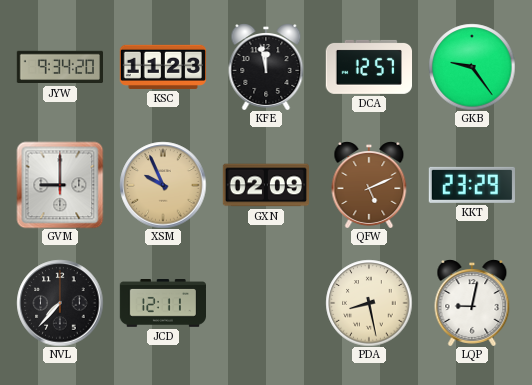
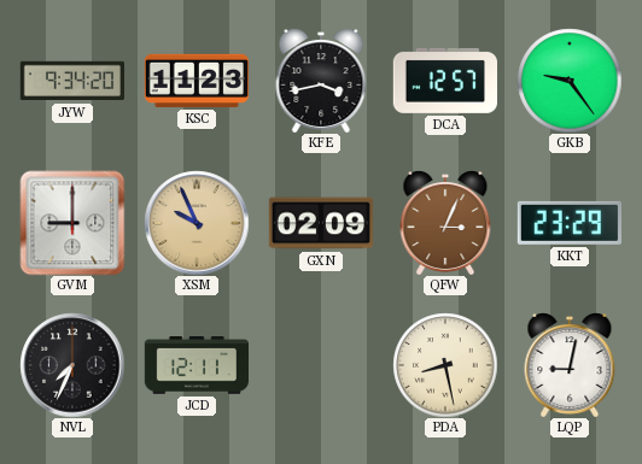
KFE: 11:58 -> 3:43 (321, 81)
QFW: 5:11 -> 3:04 (445, 223)
NVL: 7:37 -> 7:34 (72, 365)
